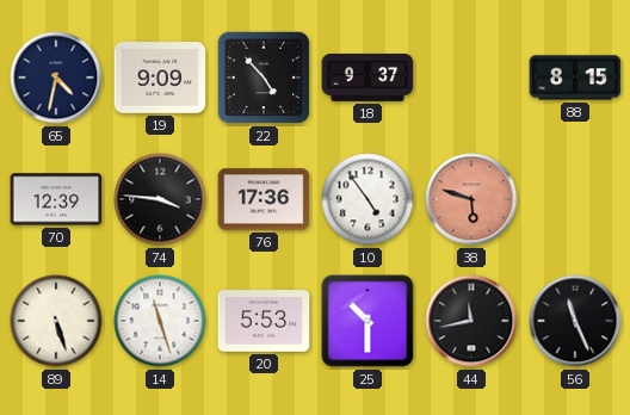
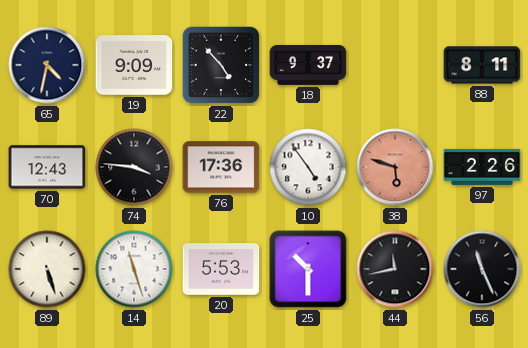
88: 8:15 -> 8:11 (482, 65)
70: 12:39 -> 12:43 (47, 167)
97: none -> 2:26 (482, 167)
